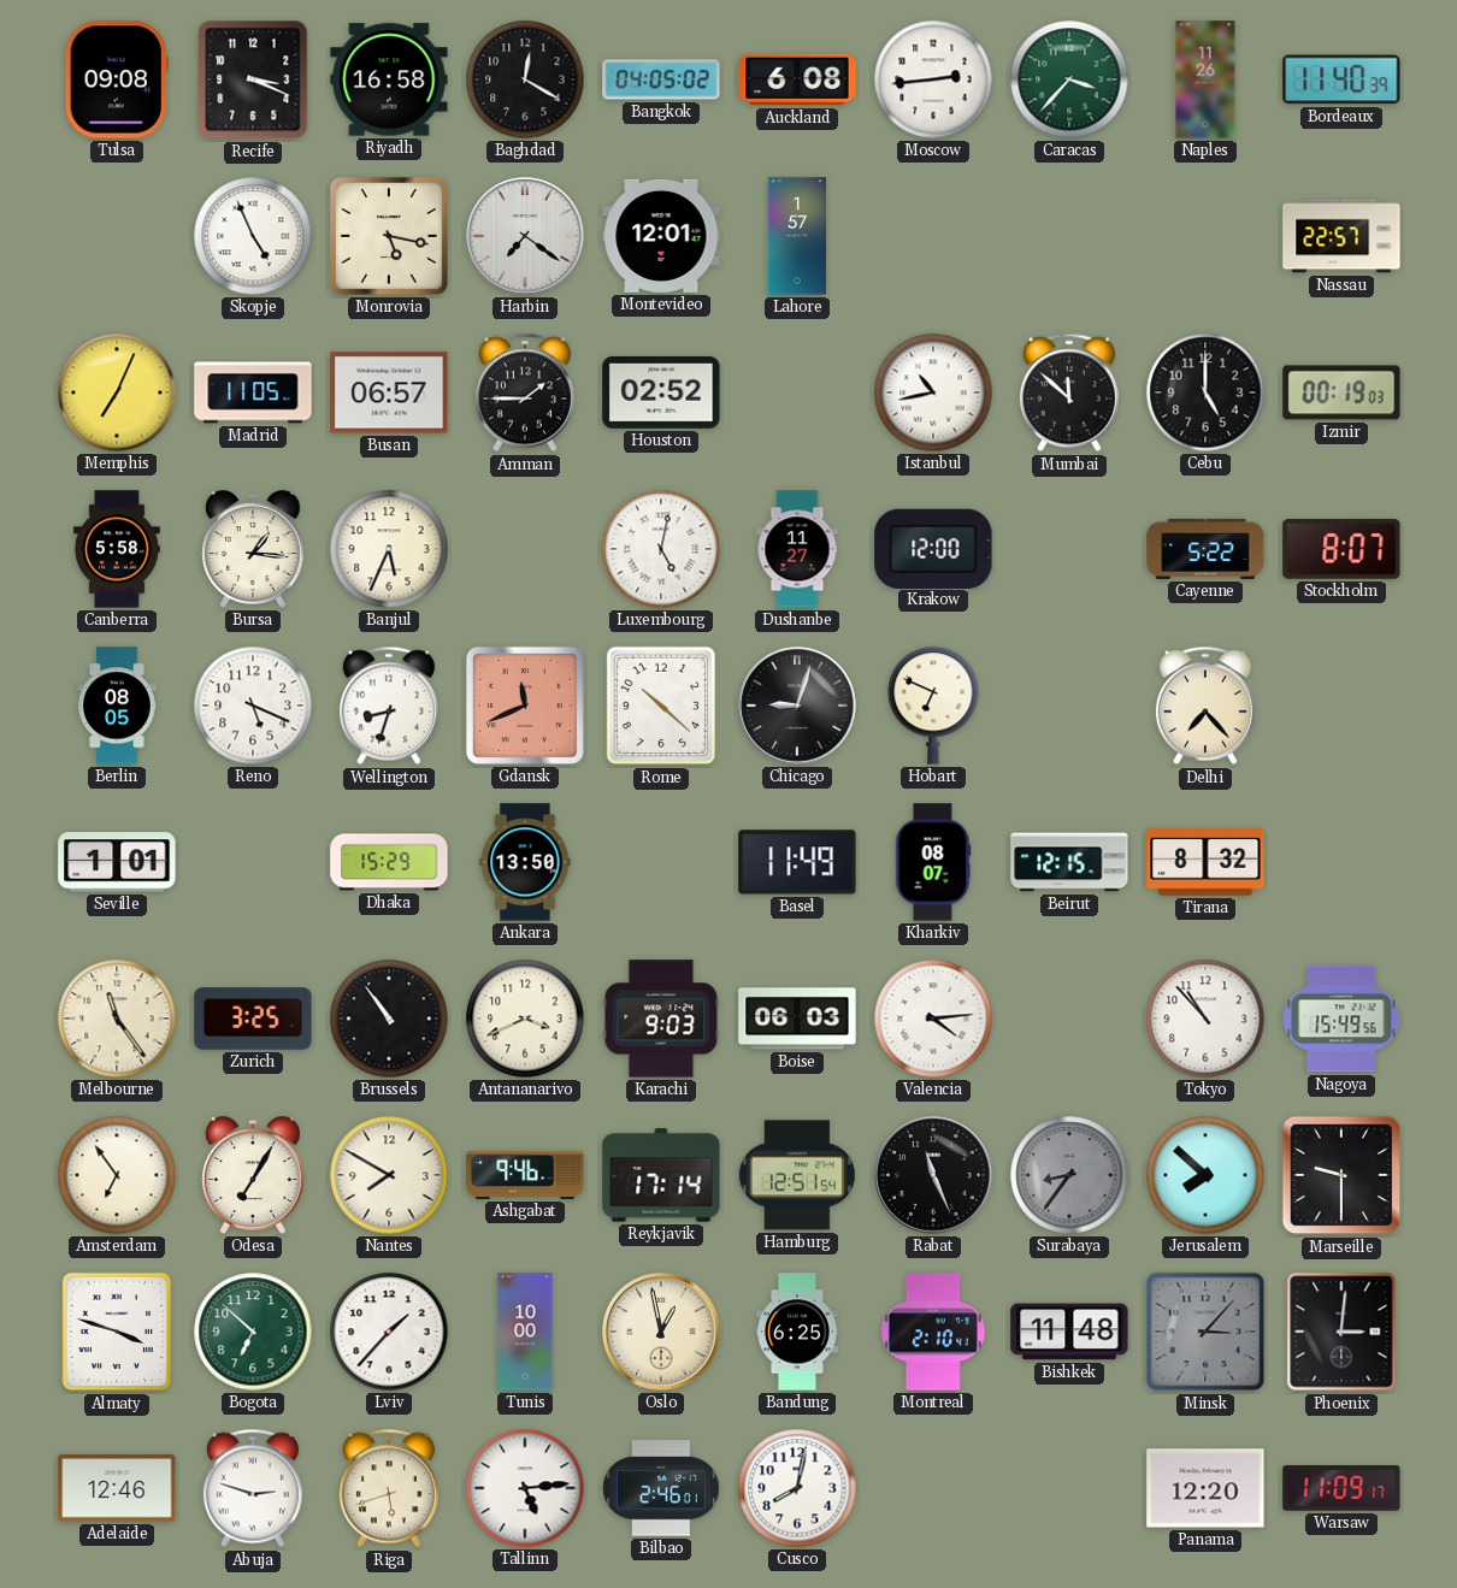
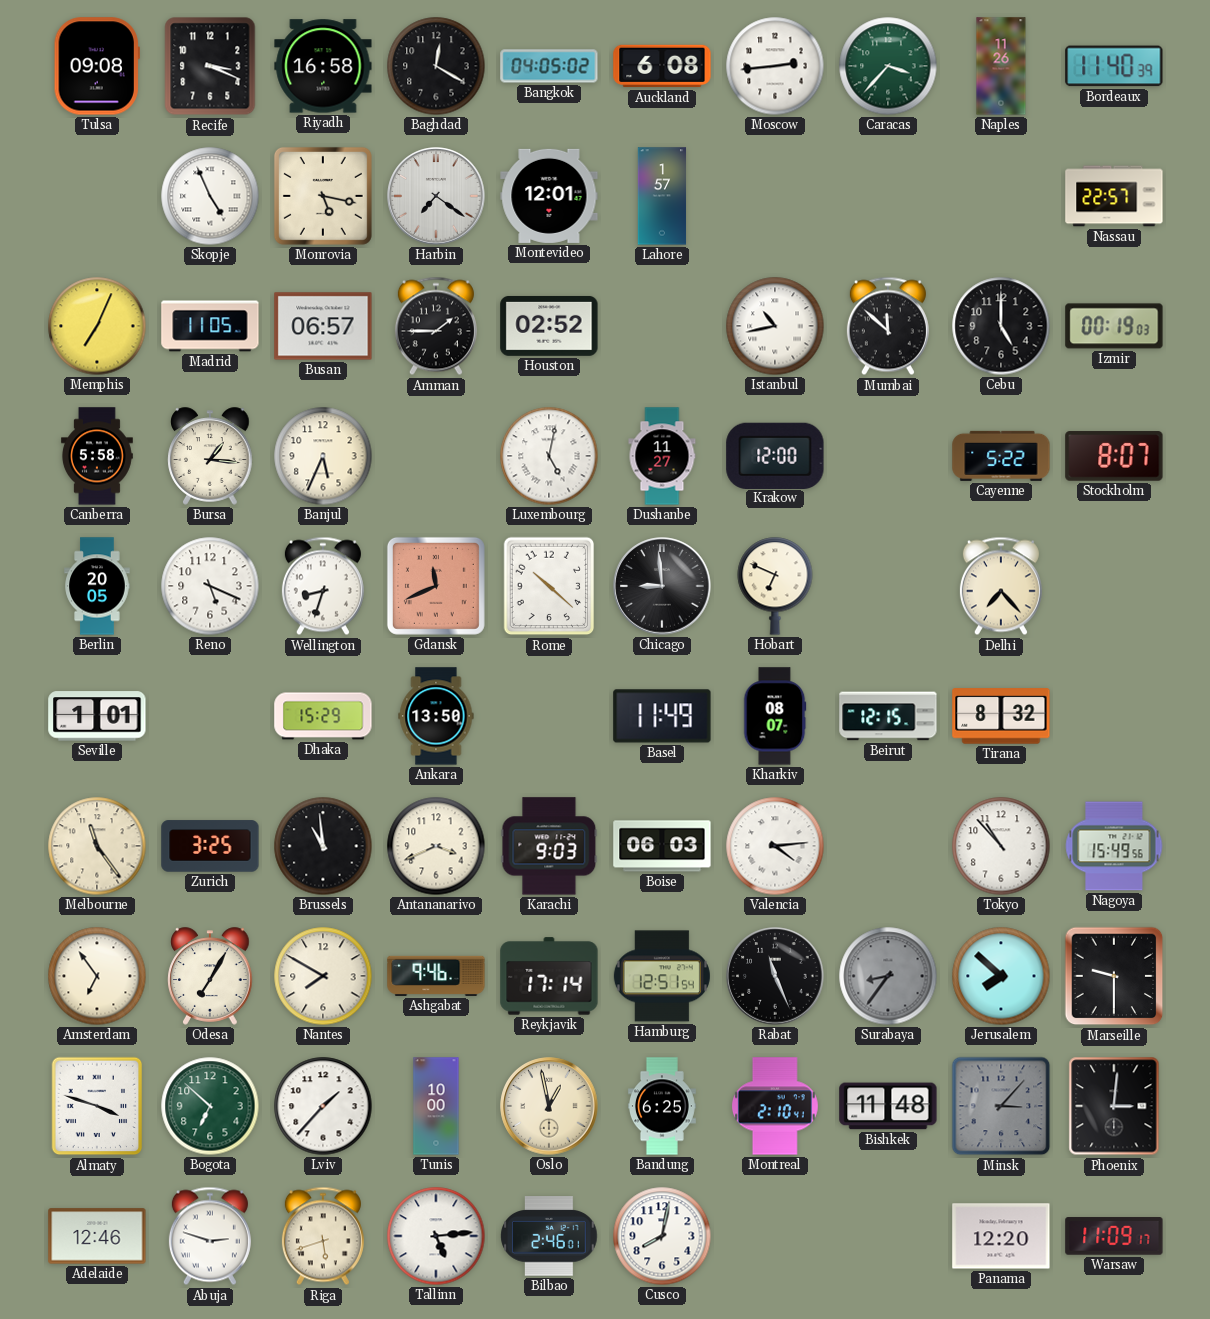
Berlin: 08:05 -> 20:05 (97, 586)
Chicago: 9:03 -> 8:59 (662, 586)
Brussels: 10:54 -> 10:59 (323, 846)
